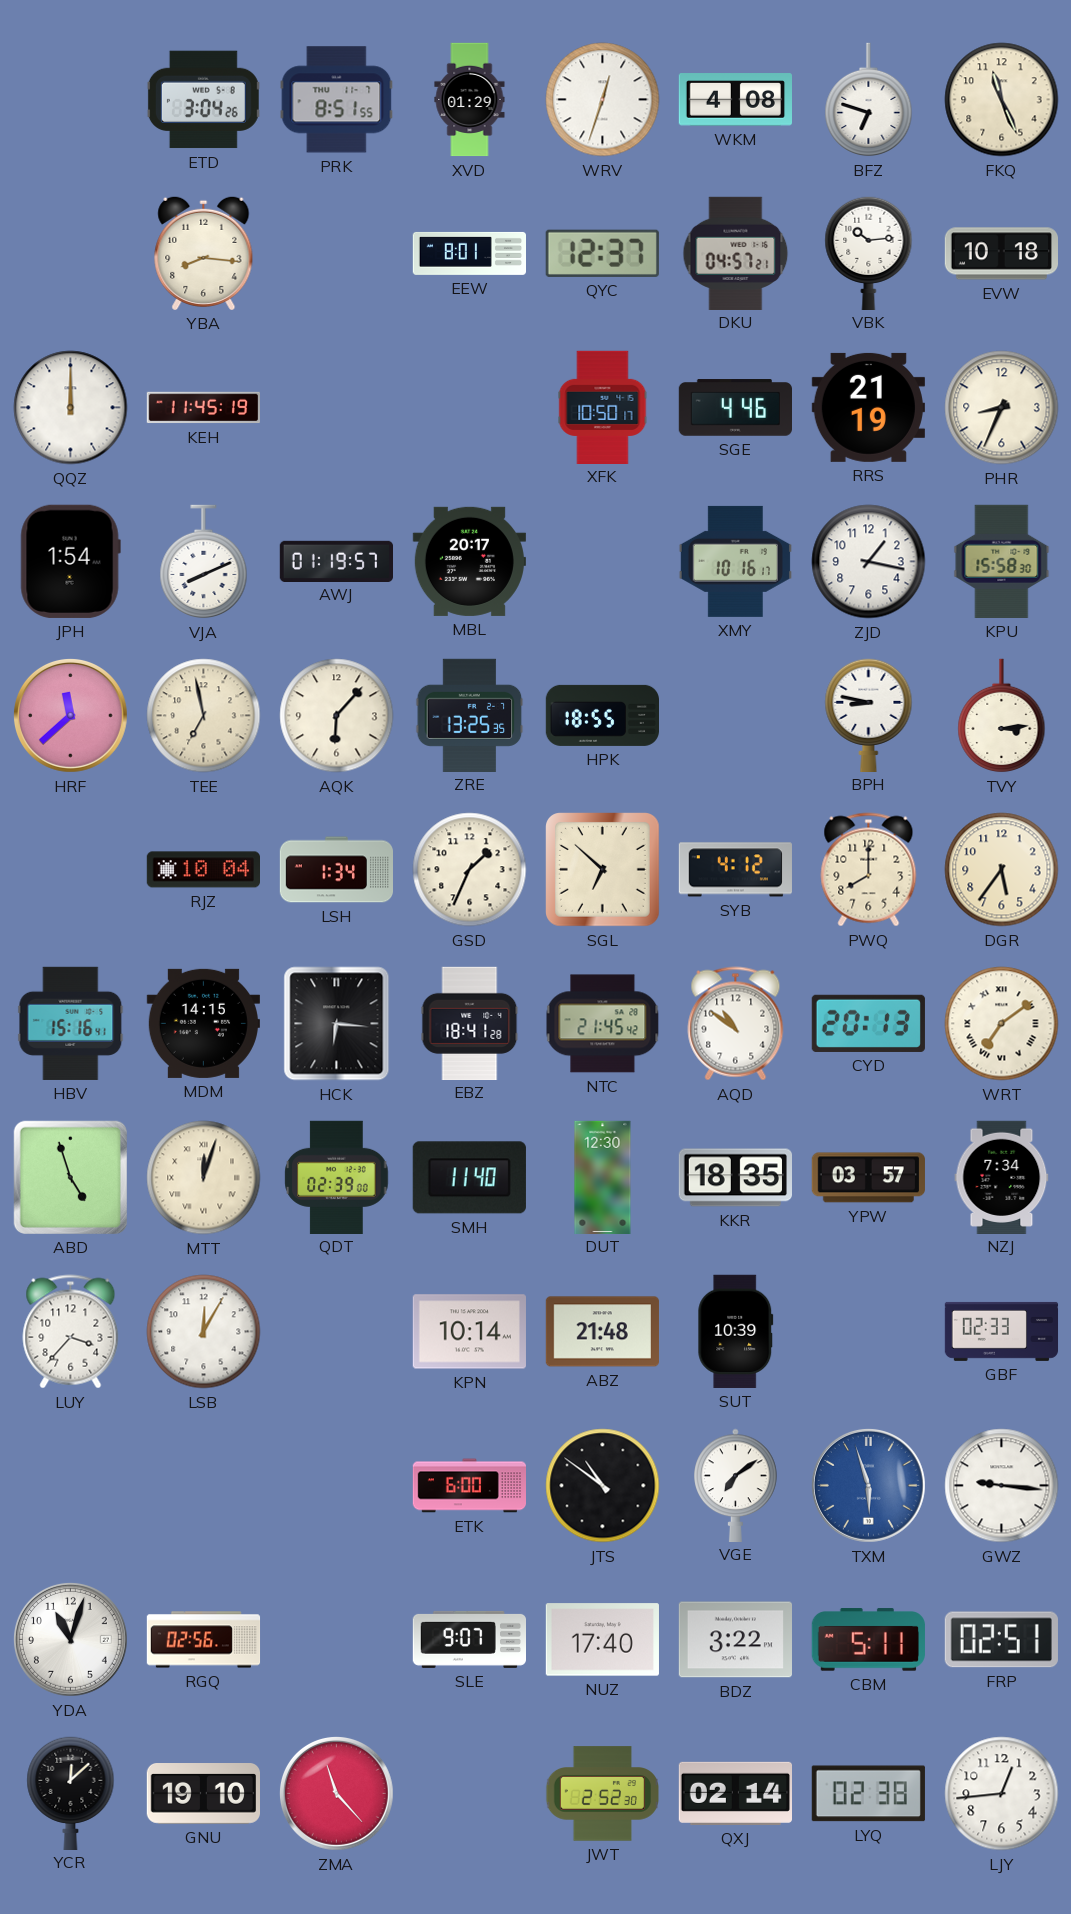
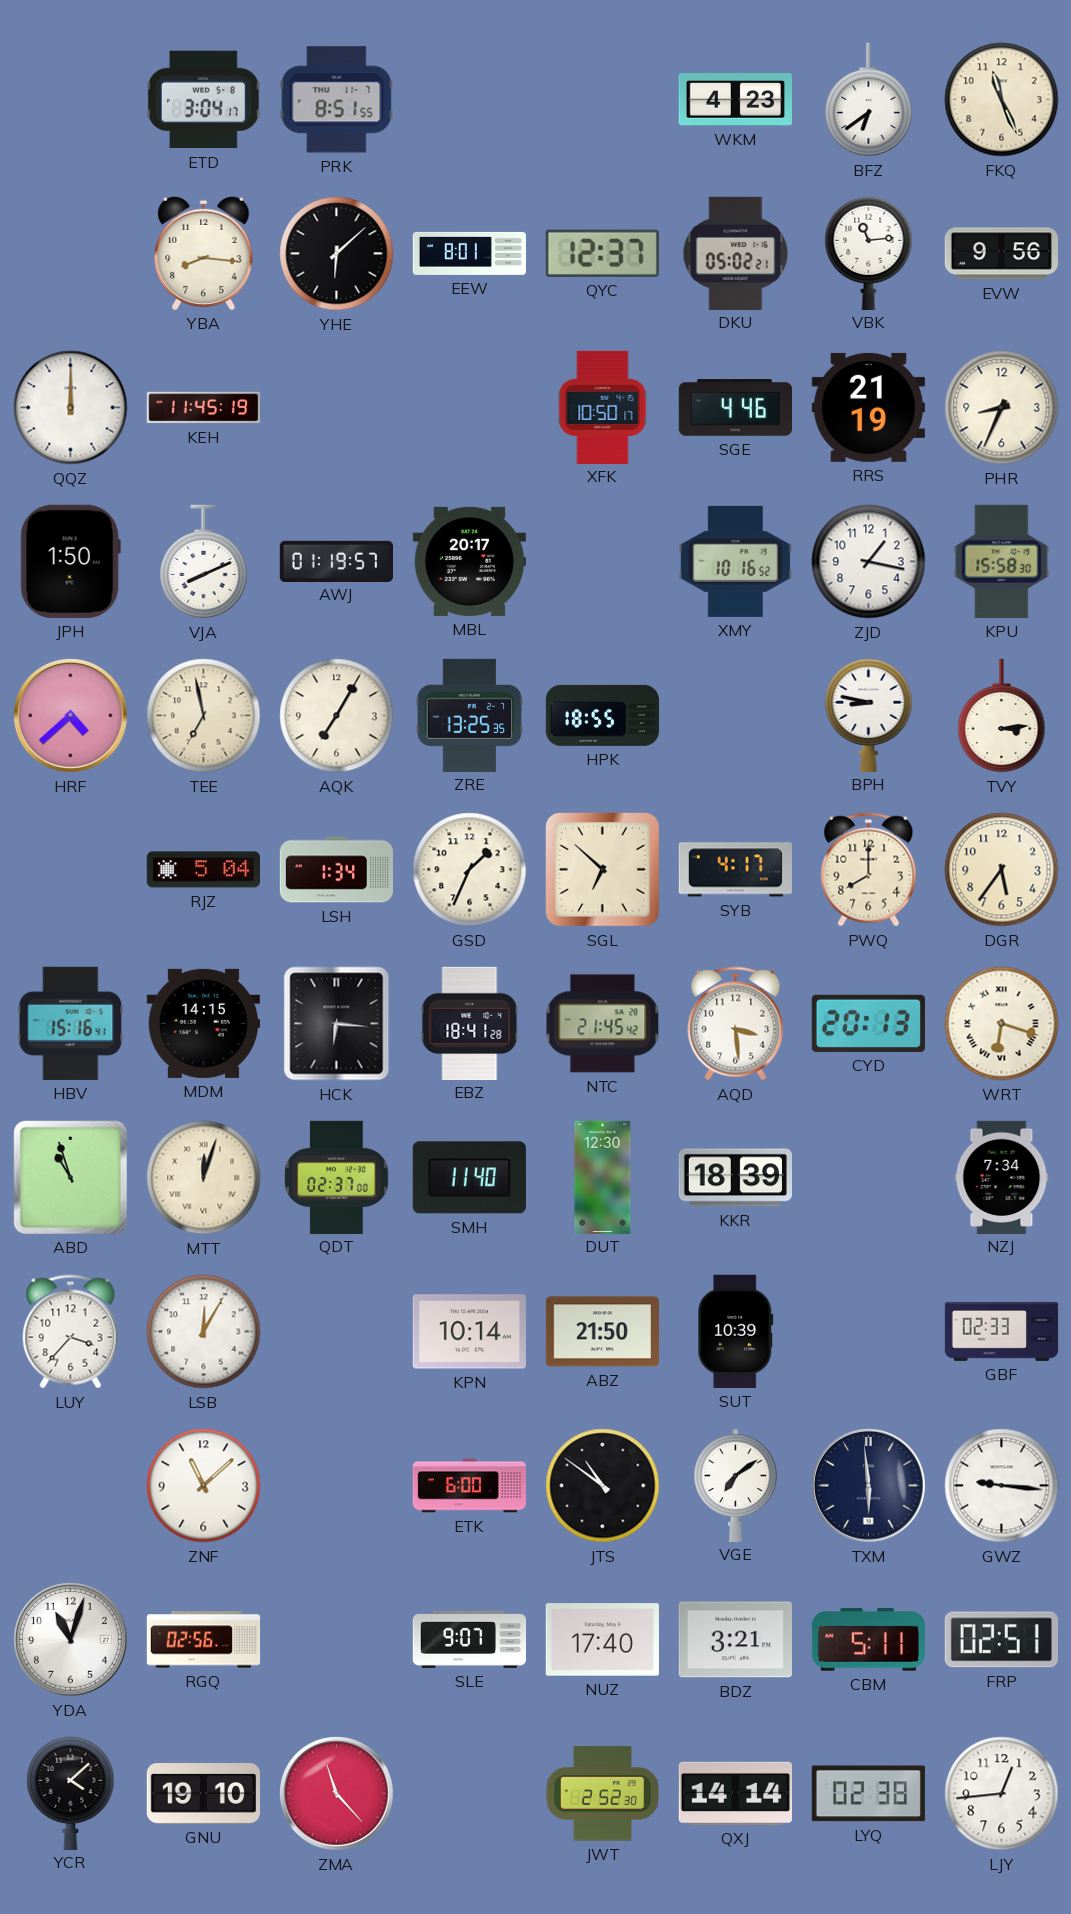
ETD: 3:04:26 -> 3:04:17 (203, 100)
XVD: 01:29 -> none (470, 100)
WRV: 12:33 -> none (603, 100)
WKM: 4:08 -> 4:23 (735, 100)
BFZ: 6:48 -> 6:39 (869, 100)
YHE: none -> 6:08 (337, 254)
DKU: 04:57 -> 05:02 (736, 253)
VBK: 10:14 -> 11:14 (869, 253)
EVW: 10:18 -> 9:56 (1001, 254)
JPH: 1:54 -> 1:50 (70, 561)
XMY: 10:16:17 -> 10:16:52 (735, 561)
HRF: 11:38 -> 4:38 (70, 715)
AQK: 6:07 -> 7:05 (337, 716)
RJZ: 10:04 -> 5:04 (203, 870)
SYB: 4:12 -> 4:17 (735, 870)
AQD: 10:51 -> 3:29 (736, 1024)
WRT: 7:09 -> 6:18 (1002, 1024)
ABD: 4:57 -> 10:57 (70, 1177)
QDT: 02:39 -> 02:37 (337, 1177)
KKR: 18:35 -> 18:39 (735, 1178)
YPW: 03:57 -> none (868, 1178)
ABZ: 21:48 -> 21:50 (602, 1332)
ZNF: none -> 11:08 (204, 1486)
TXM: 5:57 -> 5:59 (868, 1485)
TXM dial: blue -> navy (868, 1485)
BDZ: 3:22 -> 3:21 (735, 1640)
YCR: 12:08 -> 4:08 (71, 1793)
QXJ: 02:14 -> 14:14 (735, 1793)
